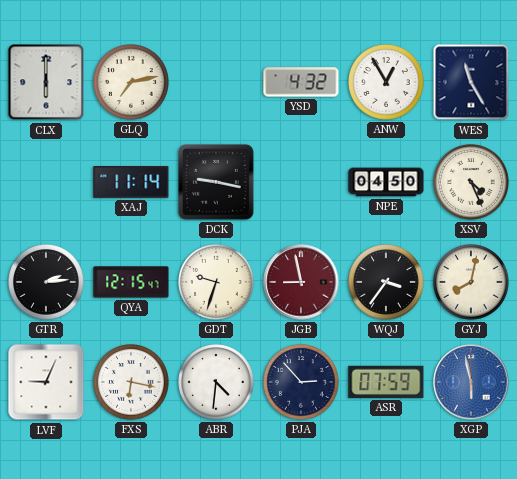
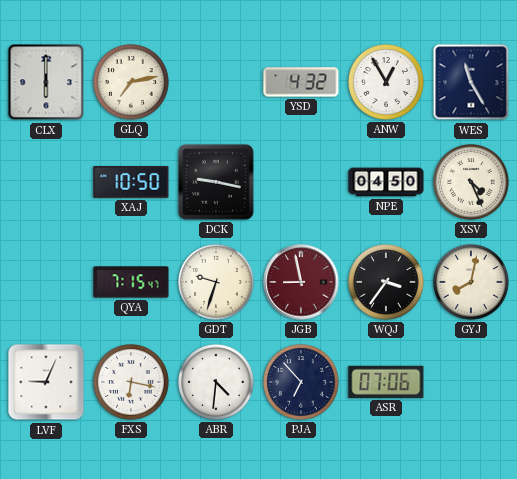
XAJ: 11:14 -> 10:50 (131, 182)
GTR: 2:14 -> none (47, 283)
QYA: 12:15 -> 7:15 (131, 282)
PJA: 2:53 -> 6:53 (302, 383)
ASR: 07:59 -> 07:06 (386, 382)
XGP: 5:58 -> none (471, 382)
